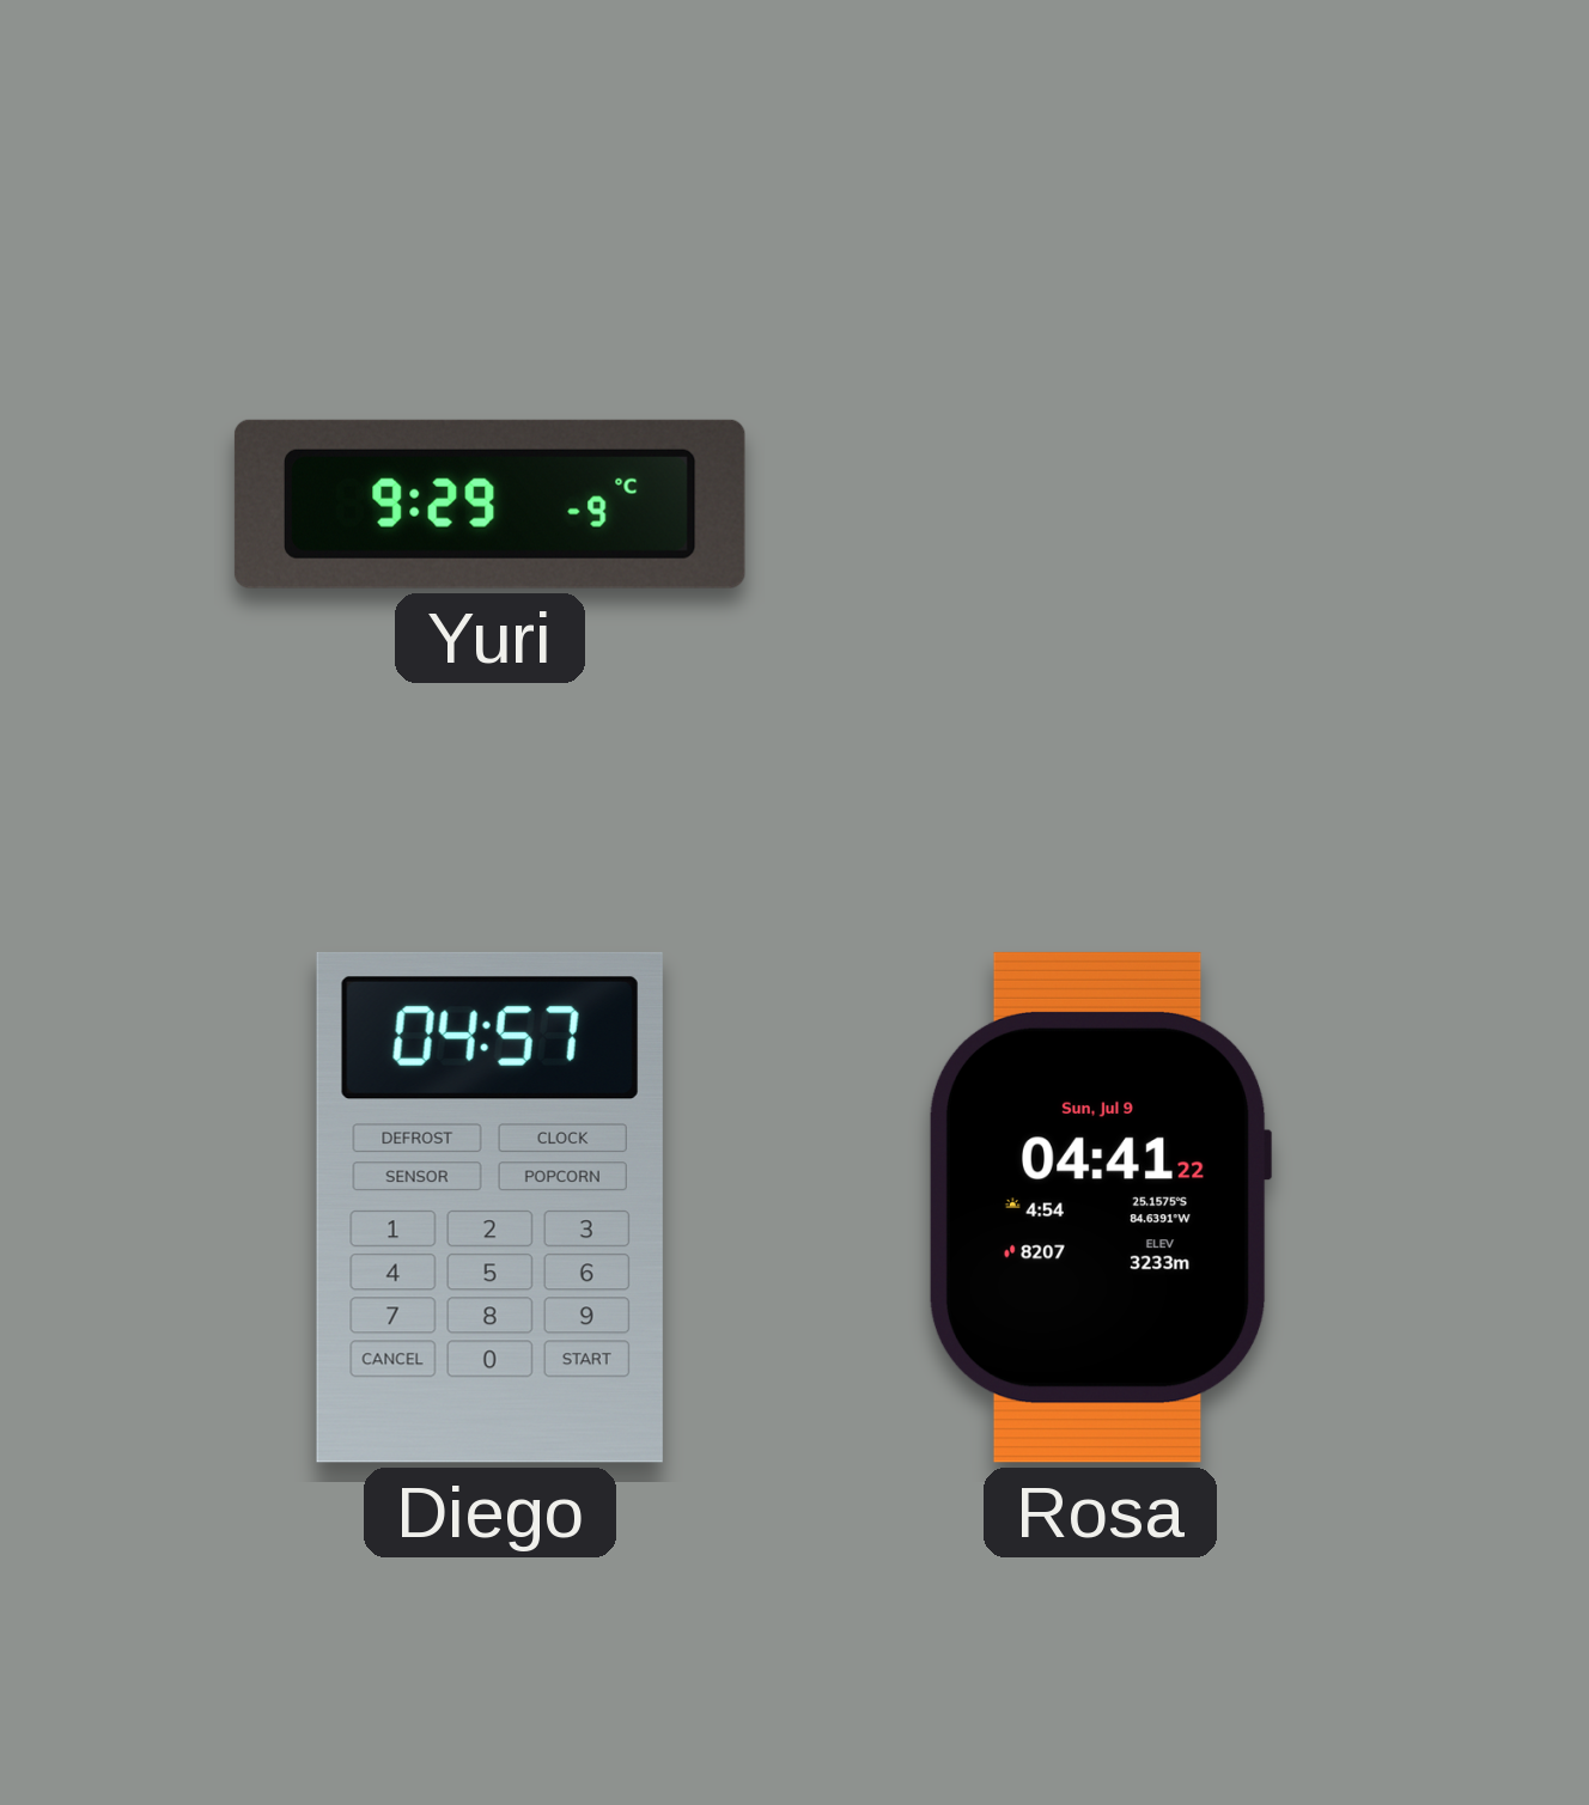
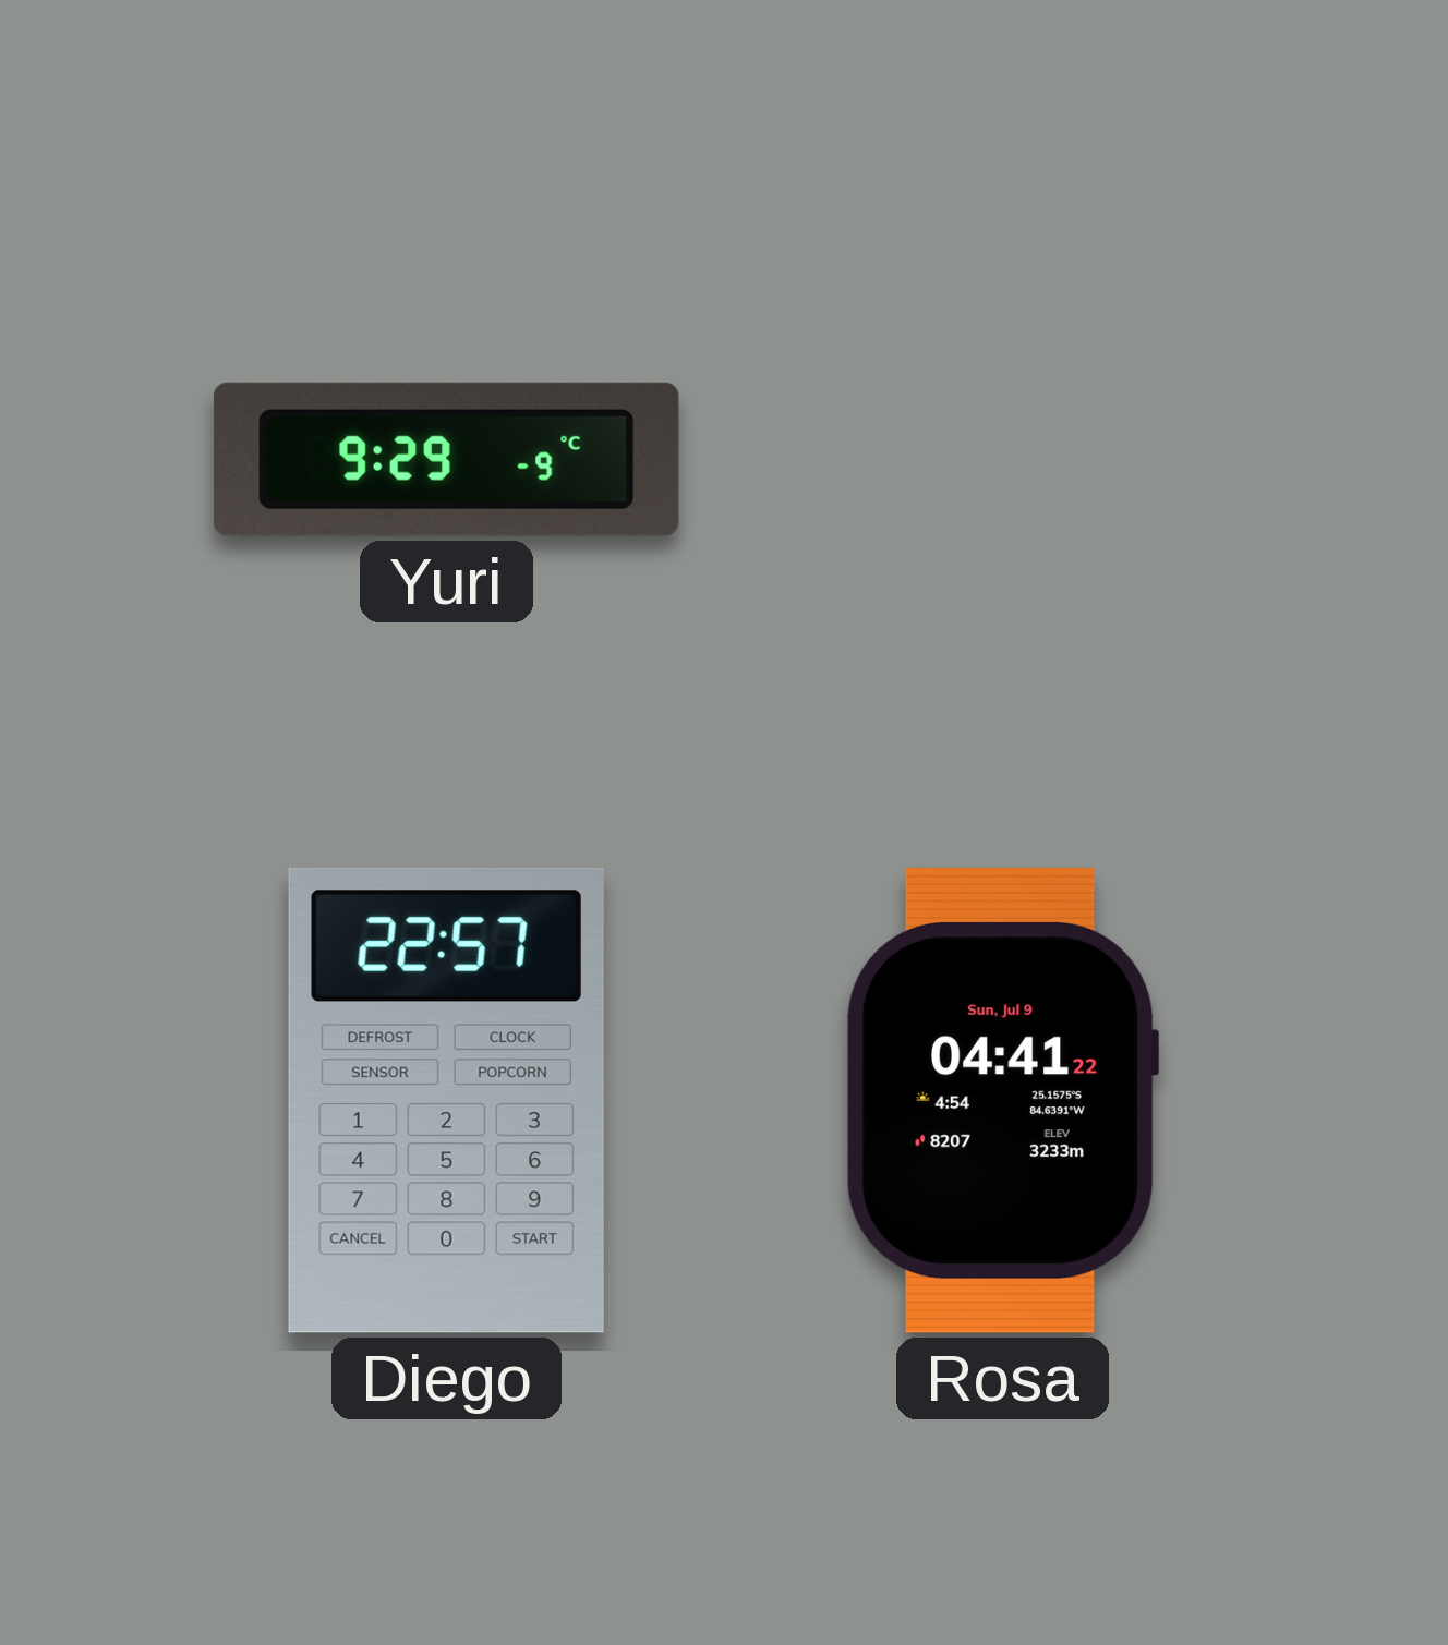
Diego: 04:57 -> 22:57 (446, 1100)
